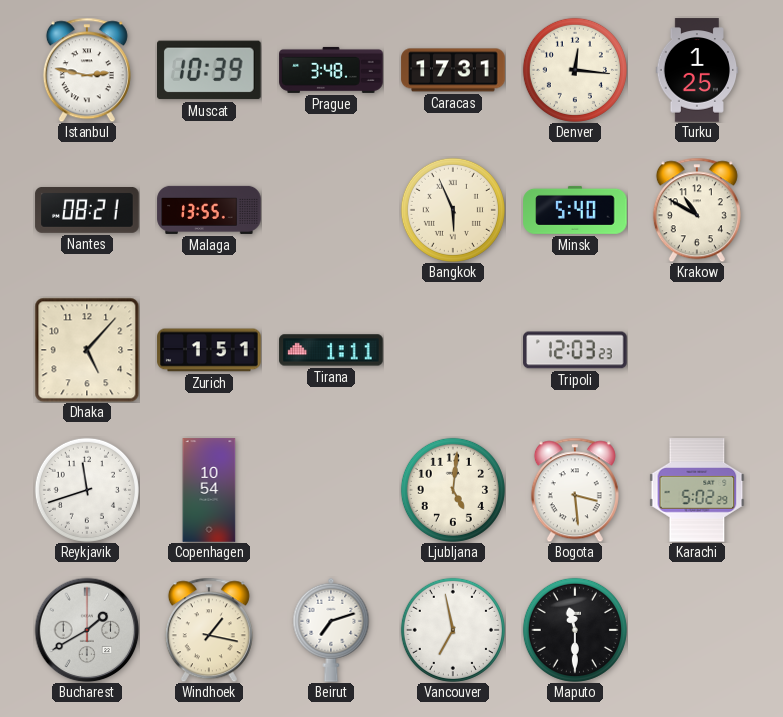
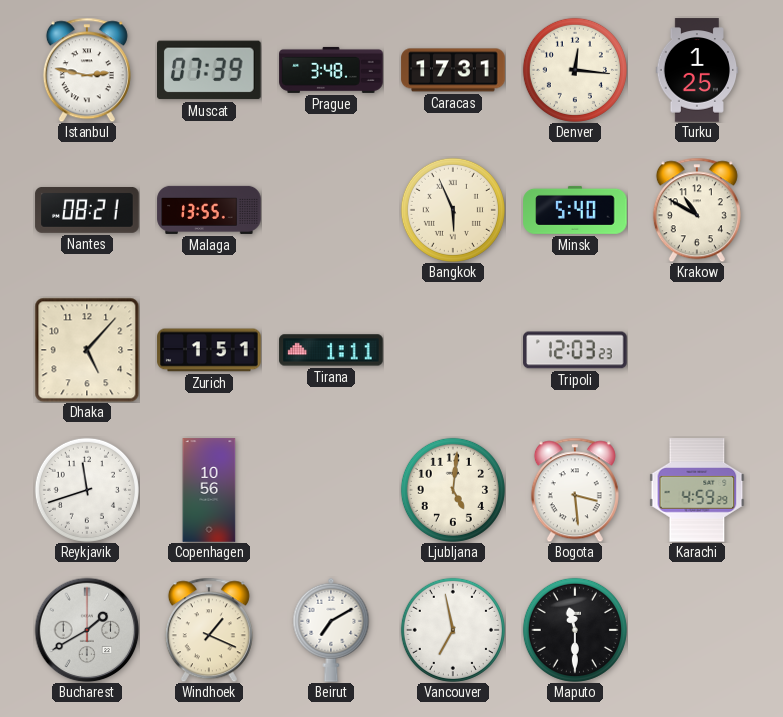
Muscat: 10:39 -> 07:39 (210, 70)
Copenhagen: 10:54 -> 10:56 (209, 490)
Karachi: 5:02 -> 4:59 (697, 490)
Windhoek: 1:17 -> 1:19 (209, 630)
Beirut: 7:12 -> 7:10 (331, 630)
